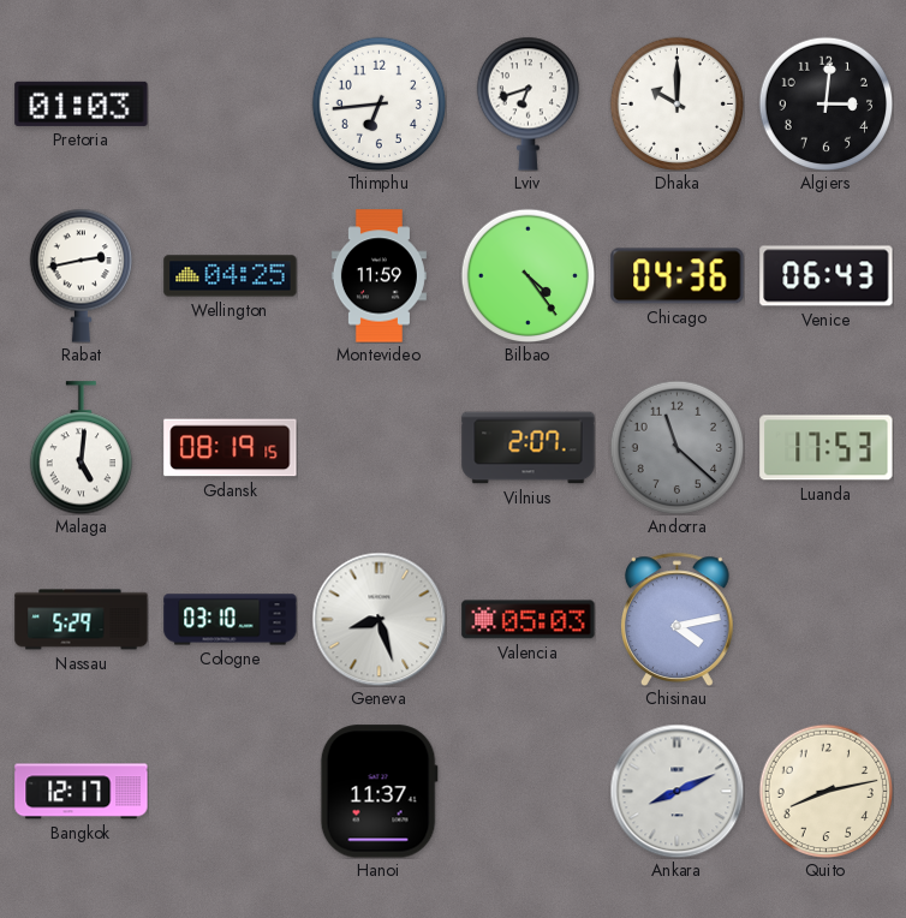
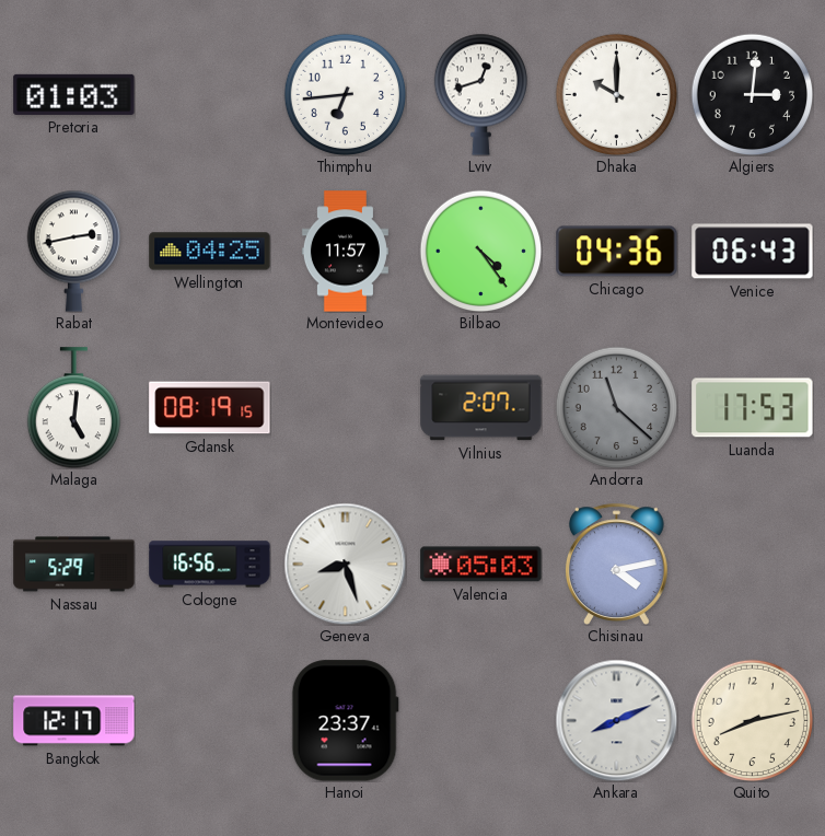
Lviv: 6:42 -> 12:42 (480, 94)
Montevideo: 11:59 -> 11:57 (345, 252)
Cologne: 03:10 -> 16:56 (210, 565)
Hanoi: 11:37 -> 23:37 (345, 721)
